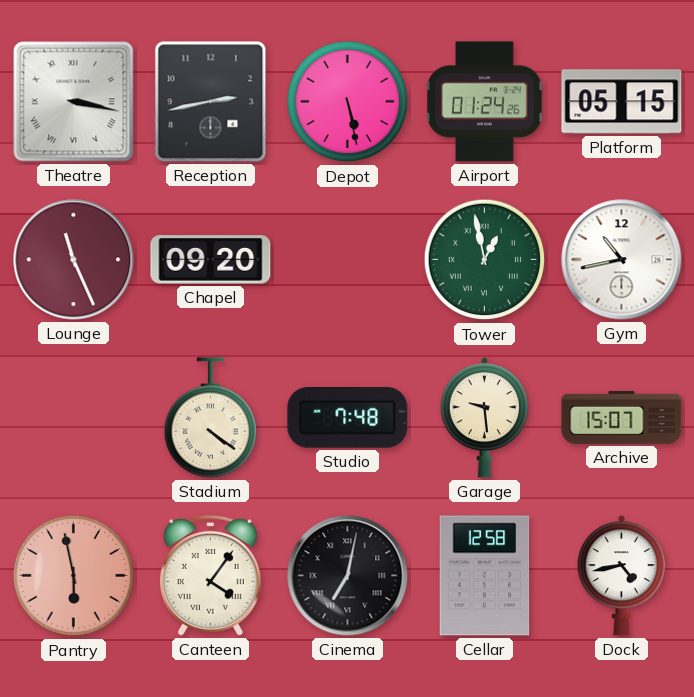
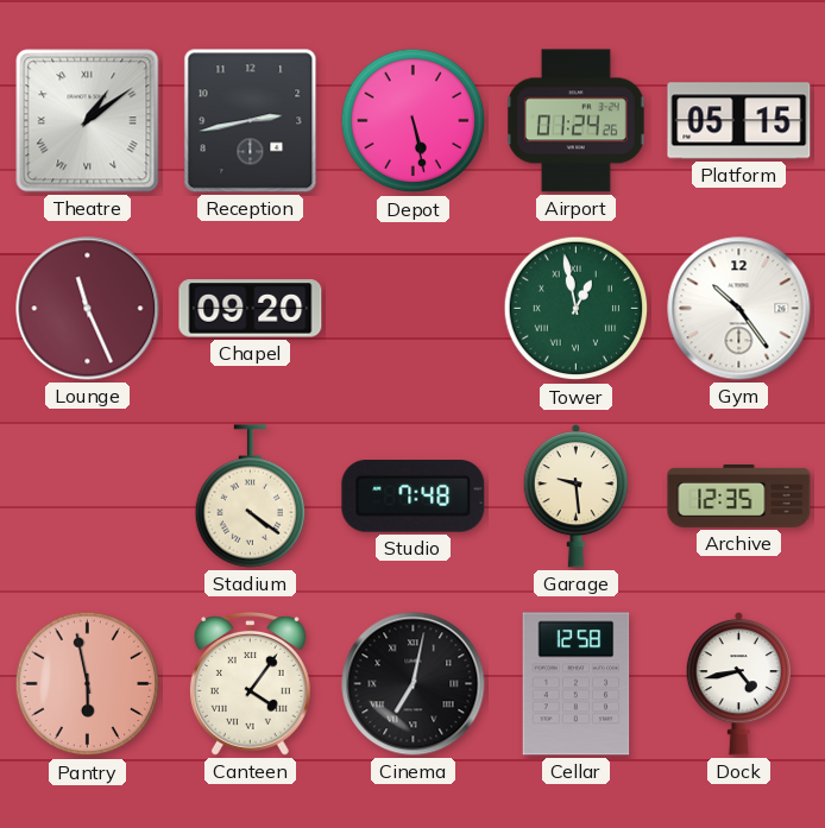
Theatre: 3:17 -> 1:09 (88, 121)
Gym: 10:43 -> 10:24 (739, 309)
Archive: 15:07 -> 12:35 (739, 495)
